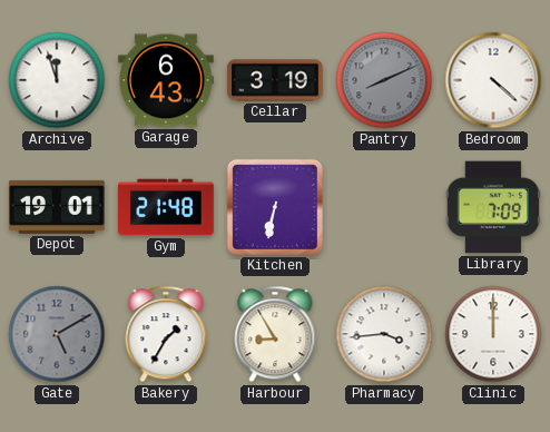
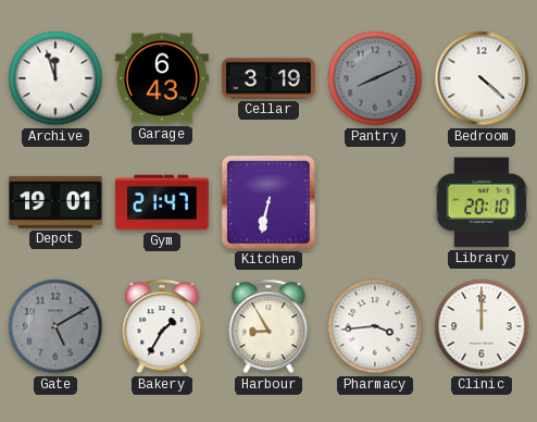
Gym: 21:48 -> 21:47 (162, 202)
Library: 7:09 -> 20:10 (480, 202)
